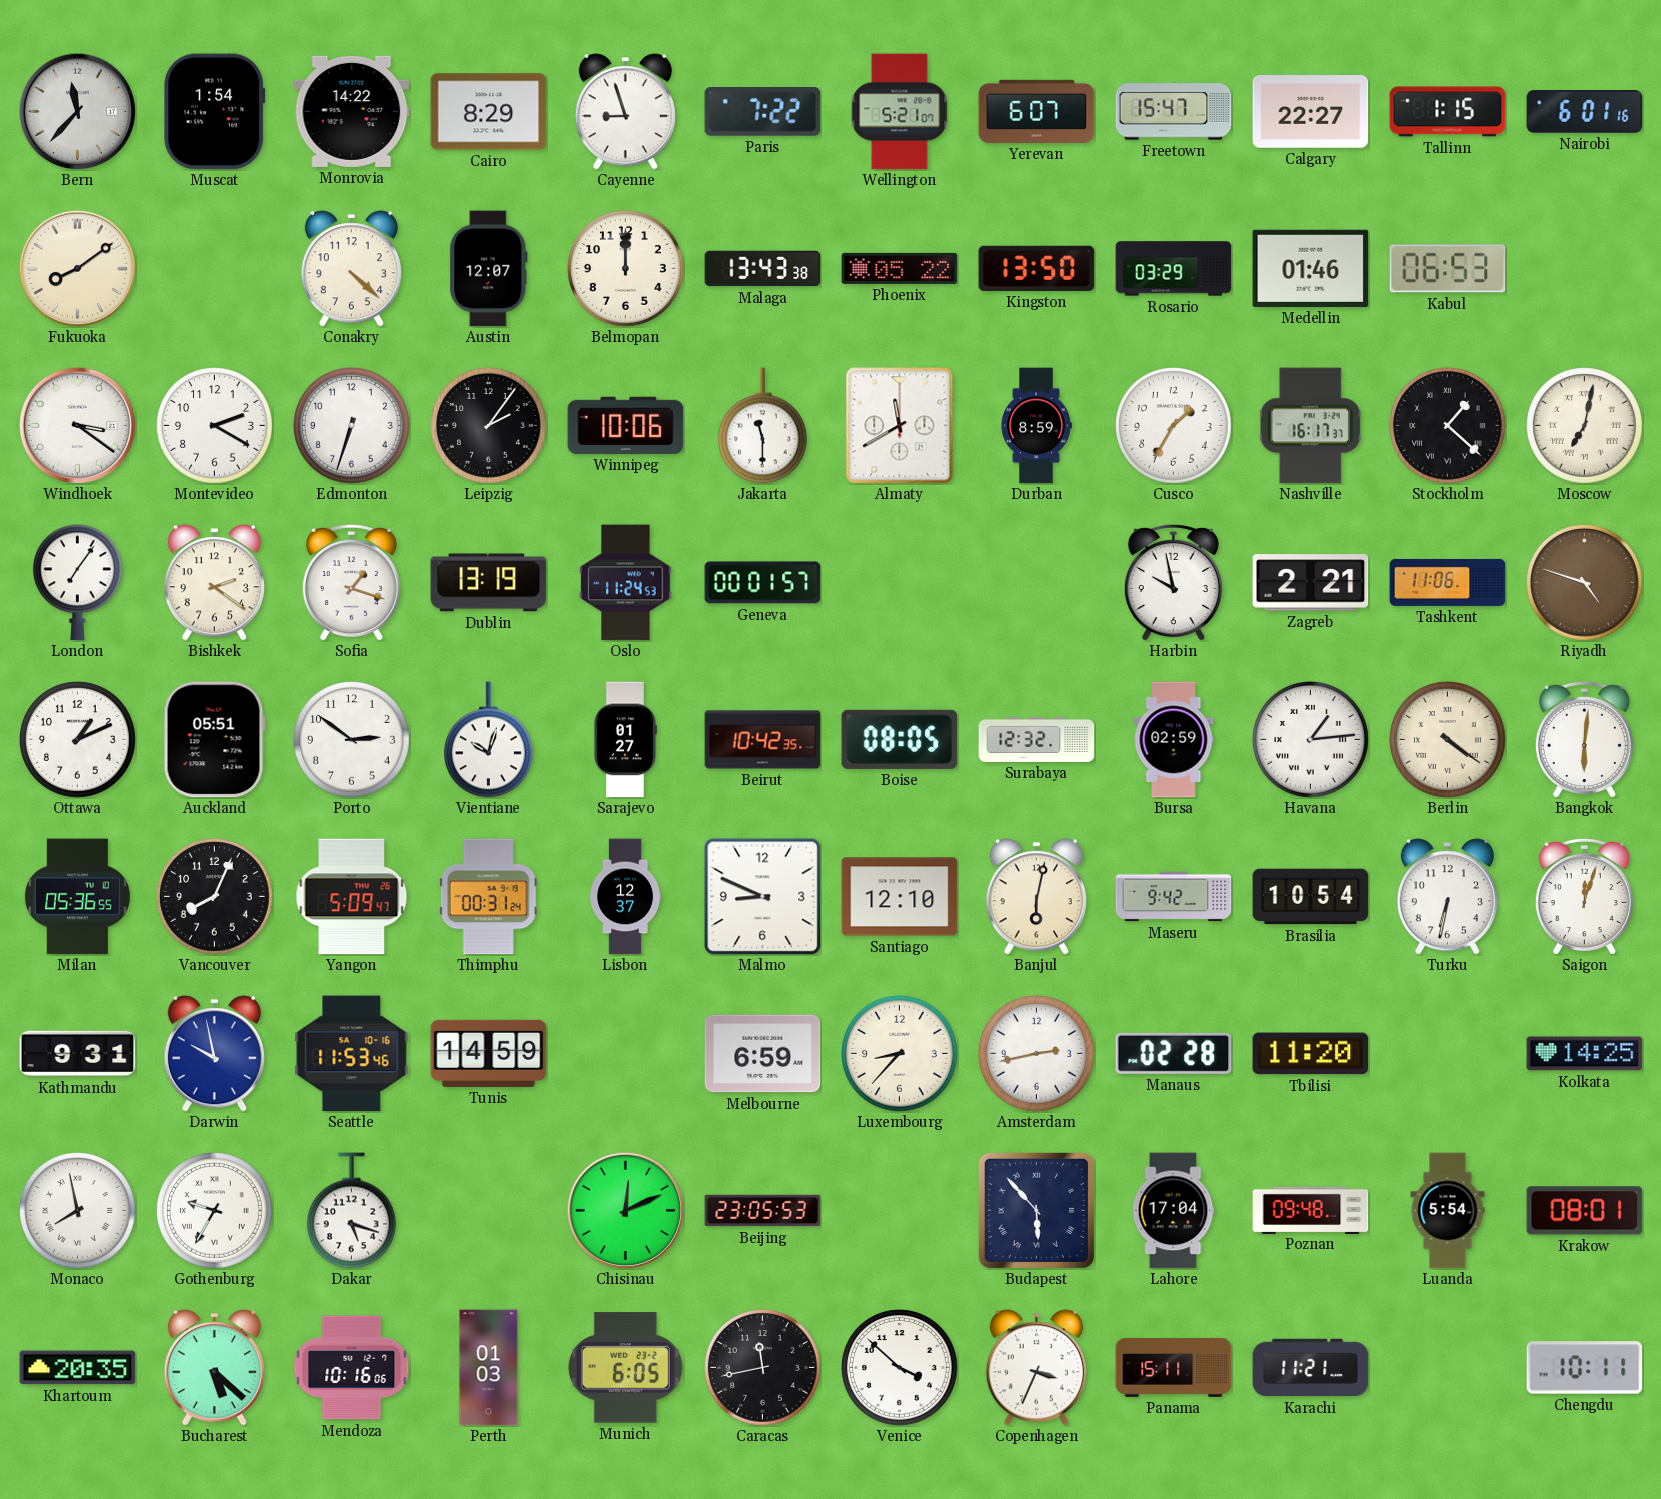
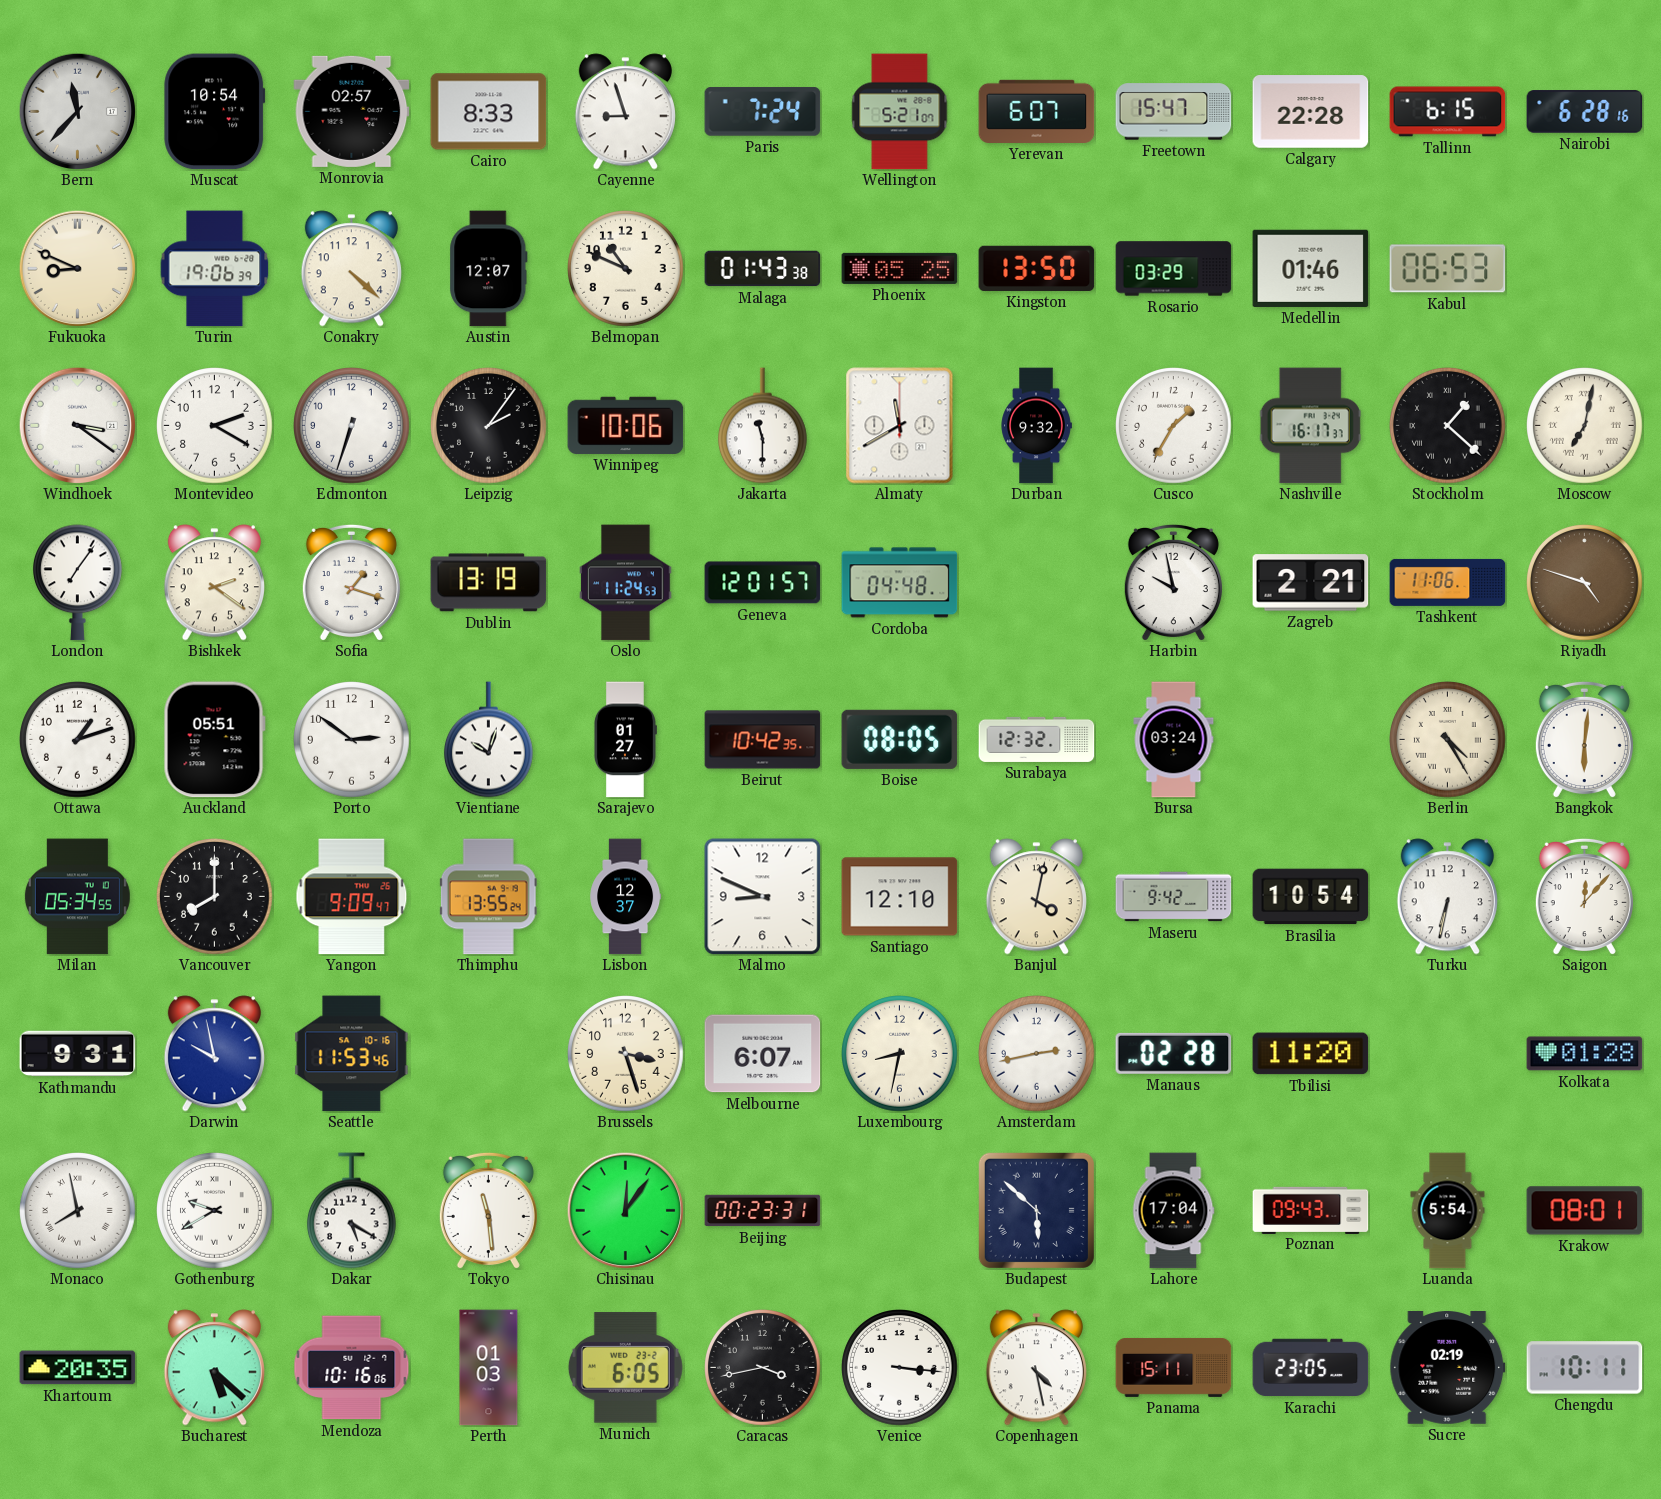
Muscat: 1:54 -> 10:54 (215, 112)
Monrovia: 14:22 -> 02:57 (352, 111)
Cairo: 8:29 -> 8:33 (489, 112)
Paris: 7:22 -> 7:24 (763, 112)
Calgary: 22:27 -> 22:28 (1311, 112)
Tallinn: 1:15 -> 6:15 (1448, 112)
Nairobi: 6:01 -> 6:28 (1585, 112)
Fukuoka: 8:09 -> 8:49 (77, 268)
Turin: none -> 19:06 (215, 269)
Belmopan: 12:00 -> 10:49 (626, 269)
Malaga: 13:43 -> 01:43 (763, 269)
Phoenix: 05:22 -> 05:25 (900, 268)
Durban: 8:59 -> 9:32 (1036, 426)
Geneva: 00:01 -> 12:01 (763, 583)
Cordoba: none -> 04:48 (900, 583)
Ottawa: 1:11 -> 1:12 (78, 740)
Bursa: 02:59 -> 03:24 (1174, 740)
Havana: 1:14 -> none (1311, 740)
Berlin: 4:21 -> 4:25 (1448, 740)
Milan: 05:36 -> 05:34 (77, 897)
Vancouver: 8:04 -> 8:00 (215, 897)
Yangon: 5:09 -> 9:09 (352, 897)
Thimphu: 00:31 -> 13:55 (488, 897)
Banjul: 6:02 -> 4:02 (1036, 897)
Saigon: 12:03 -> 12:07 (1584, 896)
Tunis: 14:59 -> none (489, 1053)
Brussels: none -> 3:27 (626, 1054)
Melbourne: 6:59 -> 6:07 (763, 1054)
Luxembourg: 8:37 -> 8:32 (900, 1054)
Kolkata: 14:25 -> 01:28 (1585, 1054)
Gothenburg: 9:35 -> 9:40 (215, 1211)
Dakar: 5:18 -> 5:20 (352, 1211)
Tokyo: none -> 11:29 (488, 1210)
Chisinau: 12:11 -> 12:06 (625, 1210)
Beijing: 23:05 -> 00:23 (763, 1211)
Budapest: 5:53 -> 5:52 (1036, 1210)
Poznan: 09:48 -> 09:43 (1311, 1210)
Caracas: 11:43 -> 3:43 (763, 1368)
Venice: 3:52 -> 3:16 (900, 1368)
Copenhagen: 3:34 -> 4:28 (1036, 1368)
Karachi: 11:21 -> 23:05 (1311, 1368)
Sucre: none -> 02:19 (1448, 1368)
